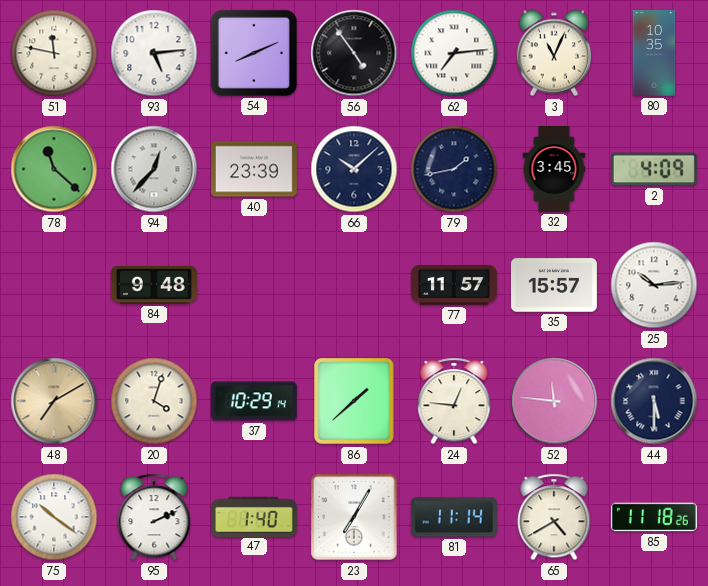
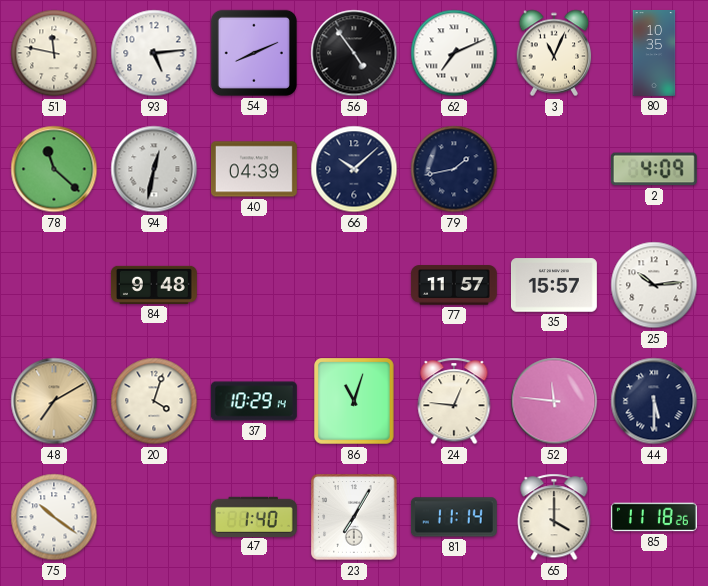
62: 7:14 -> 7:11 (454, 53)
94: 12:37 -> 12:32 (154, 169)
40: 23:39 -> 04:39 (254, 169)
32: 3:45 -> none (554, 170)
86: 1:38 -> 11:03 (355, 401)
95: 2:11 -> none (154, 517)
65: 4:40 -> 4:00 (554, 517)
